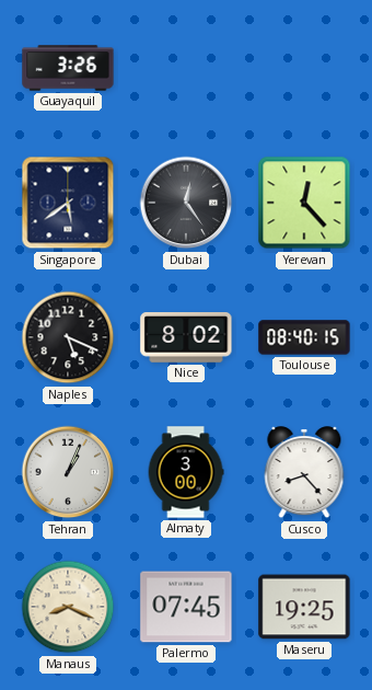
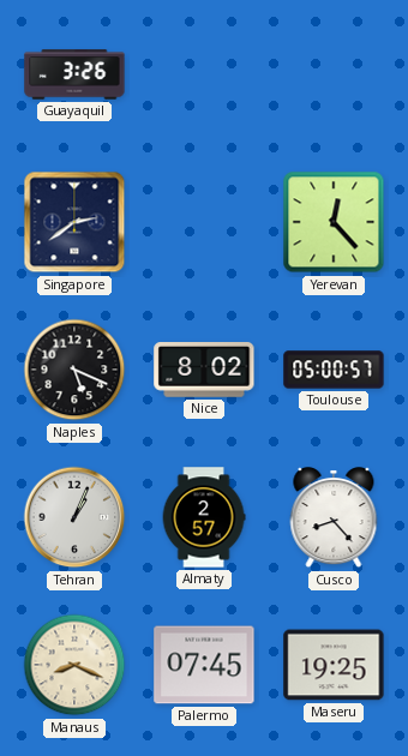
Singapore: 5:39 -> 2:39 (74, 222)
Dubai: 12:24 -> none (186, 203)
Toulouse: 08:40 -> 05:00 (334, 370)
Almaty: 3:00 -> 2:57 (204, 517)
